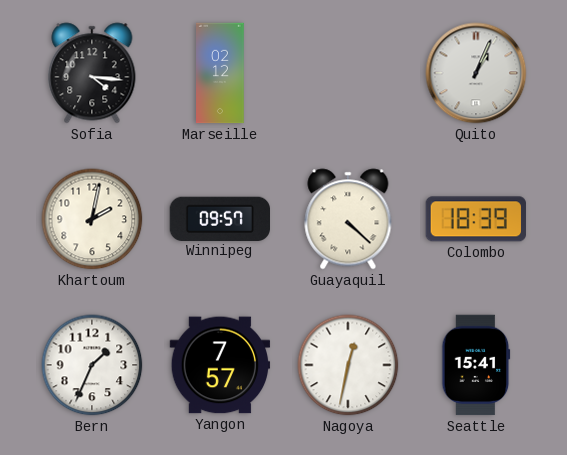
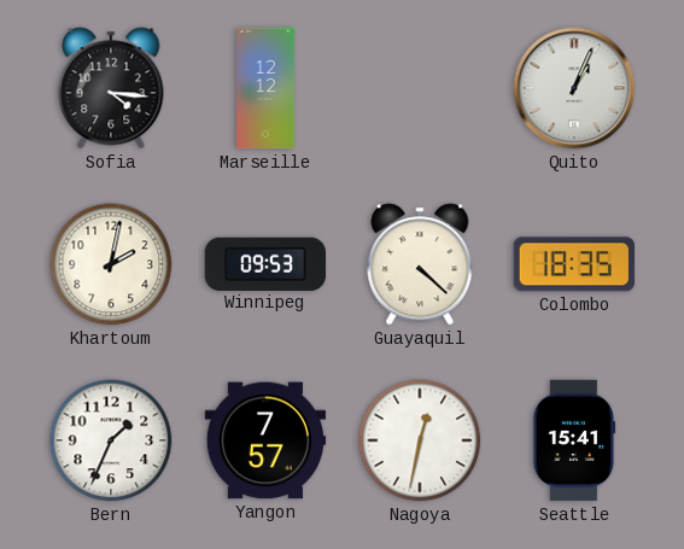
Marseille: 02:12 -> 12:12 (265, 88)
Winnipeg: 09:57 -> 09:53 (264, 263)
Colombo: 18:39 -> 18:35 (574, 264)
